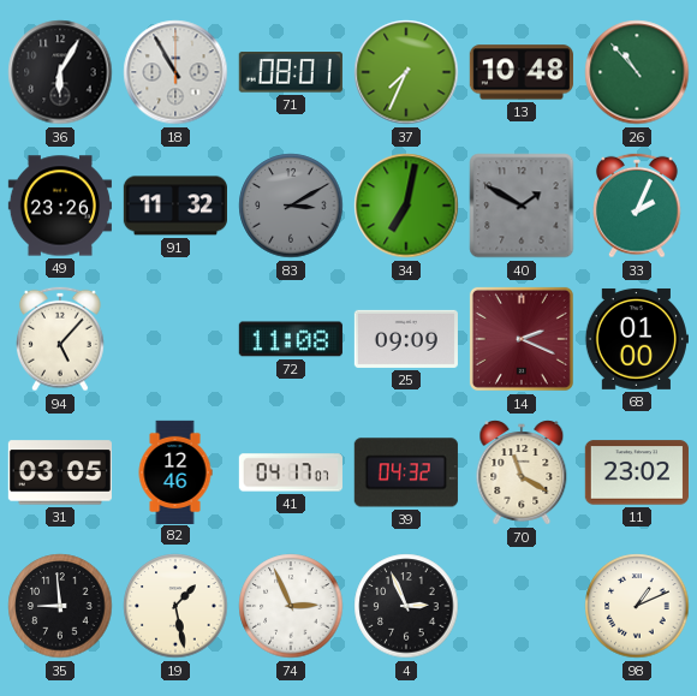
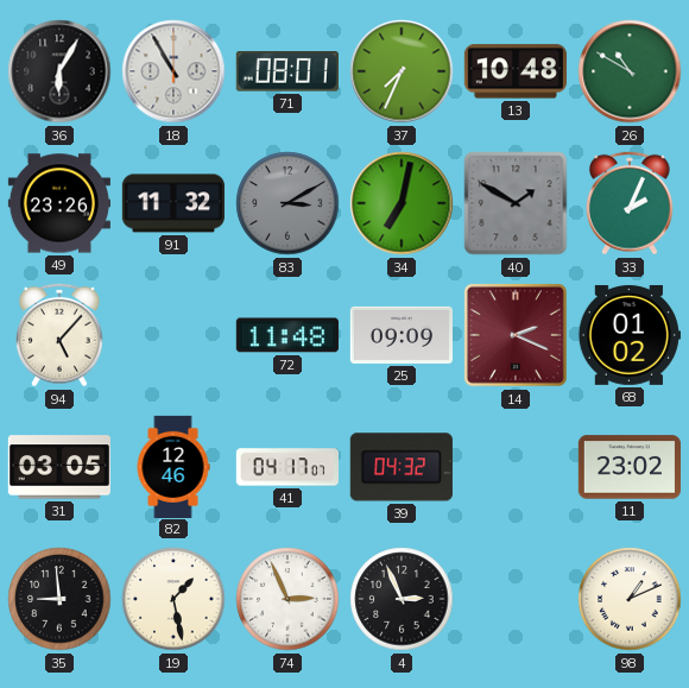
26: 10:53 -> 10:50 (630, 71)
72: 11:08 -> 11:48 (287, 335)
68: 01:00 -> 01:02 (630, 335)
70: 11:20 -> none (522, 472)
